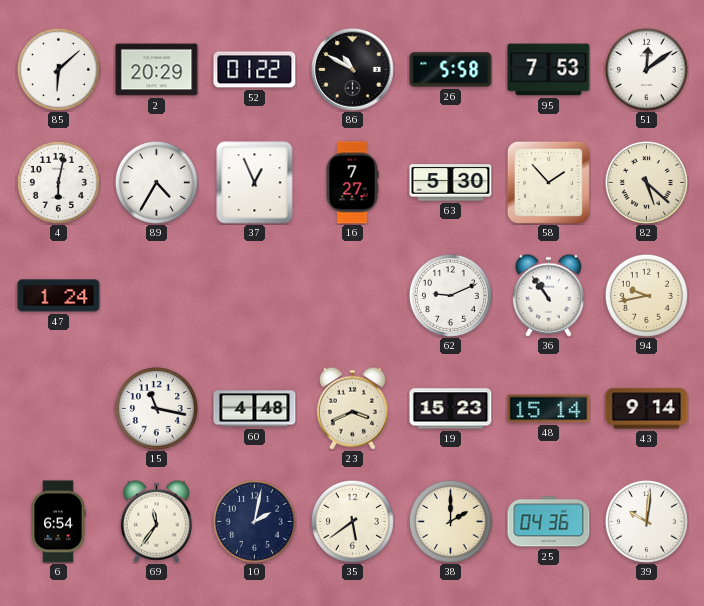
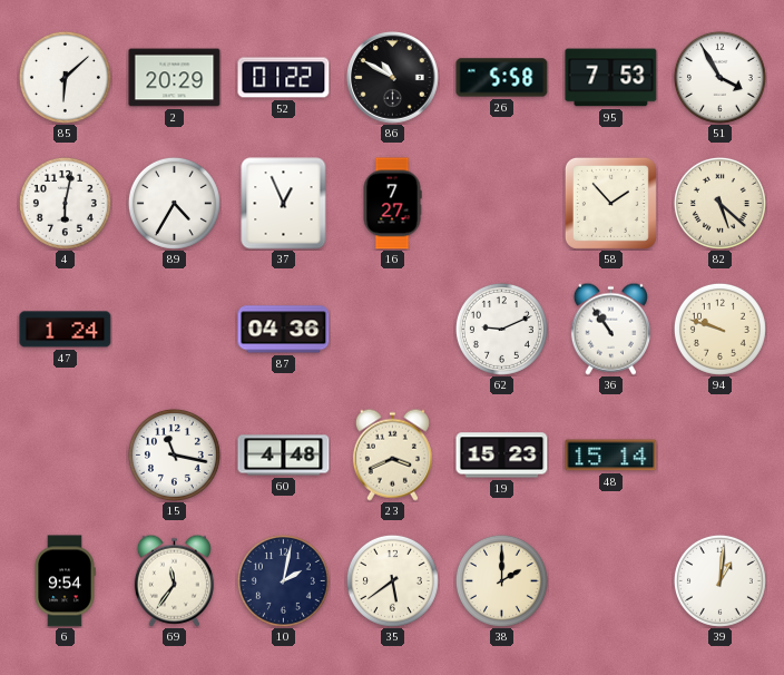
51: 12:09 -> 3:55 (719, 77)
63: 5:30 -> none (451, 183)
87: none -> 04:36 (284, 330)
94: 9:43 -> 9:48 (719, 329)
43: 9:14 -> none (647, 409)
6: 6:54 -> 9:54 (65, 581)
25: 04:36 -> none (549, 522)
39: 10:01 -> 1:01 (719, 580)
